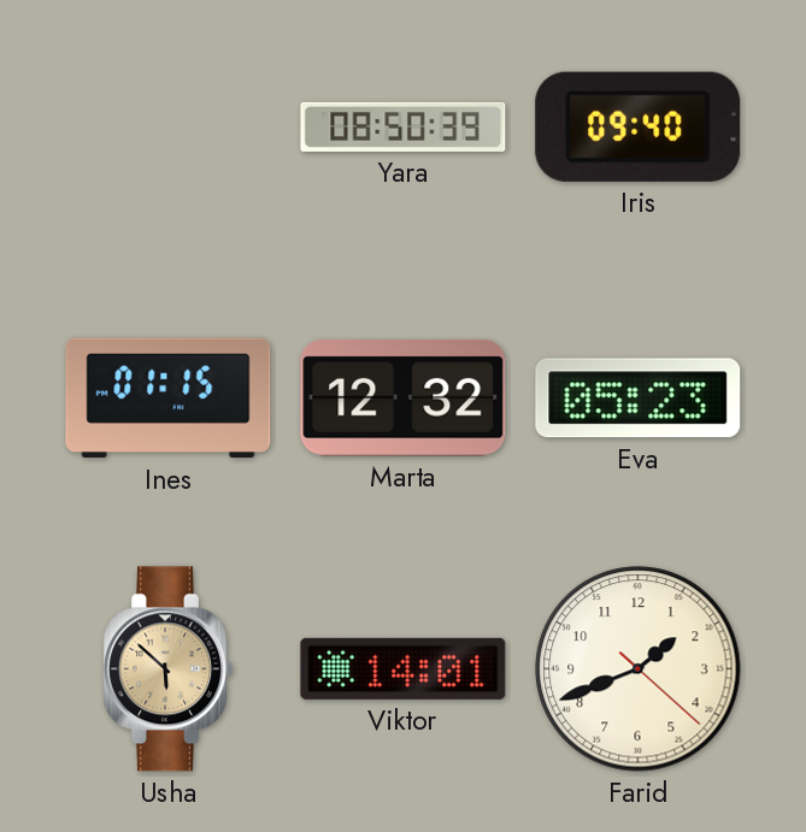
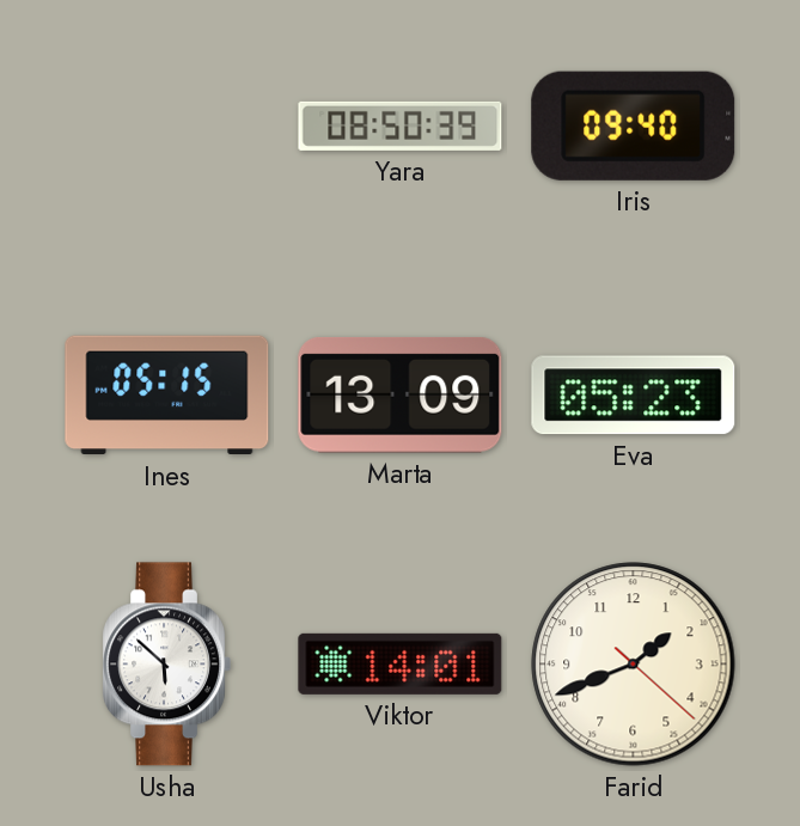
Ines: 01:15 -> 05:15 (167, 396)
Marta: 12:32 -> 13:09 (401, 396)
Usha dial: champagne -> white (166, 665)
